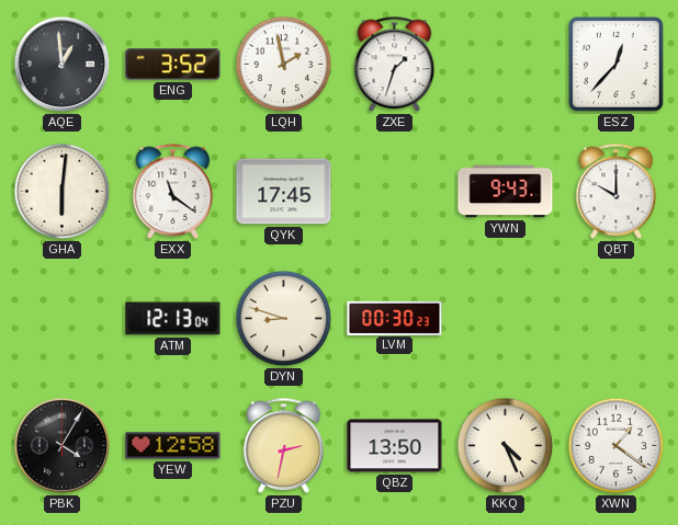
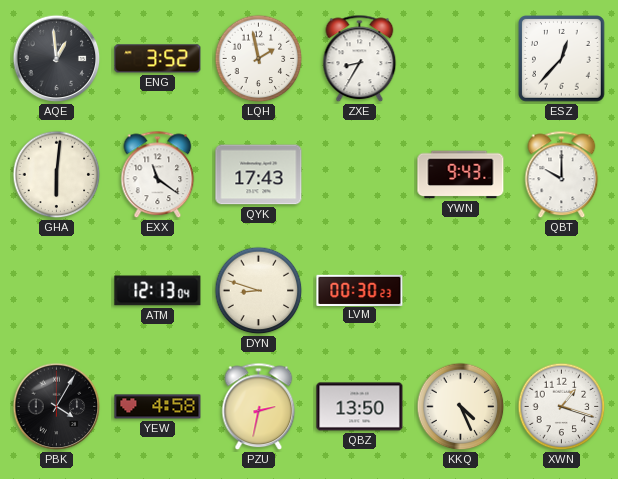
ZXE: 1:33 -> 8:35 (360, 59)
QYK: 17:45 -> 17:43 (259, 175)
YEW: 12:58 -> 4:58 (158, 407)
XWN: 1:21 -> 1:18 (562, 407)
